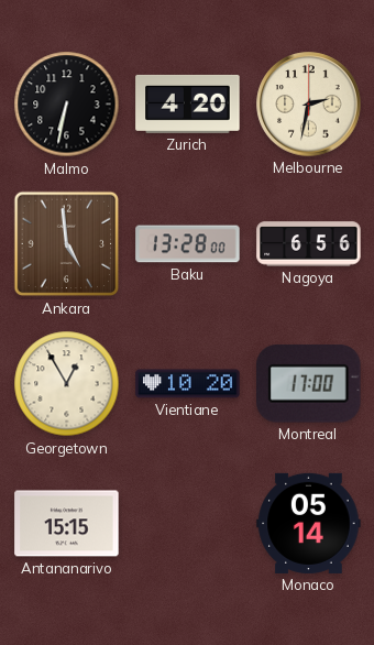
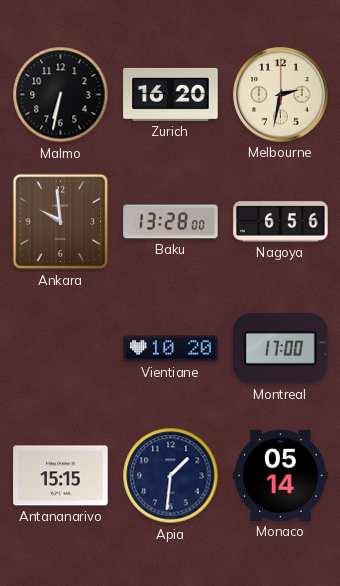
Zurich: 4:20 -> 16:20 (171, 94)
Ankara: 4:59 -> 9:59 (61, 222)
Georgetown: 12:55 -> none (67, 384)
Apia: none -> 1:31 (171, 476)
